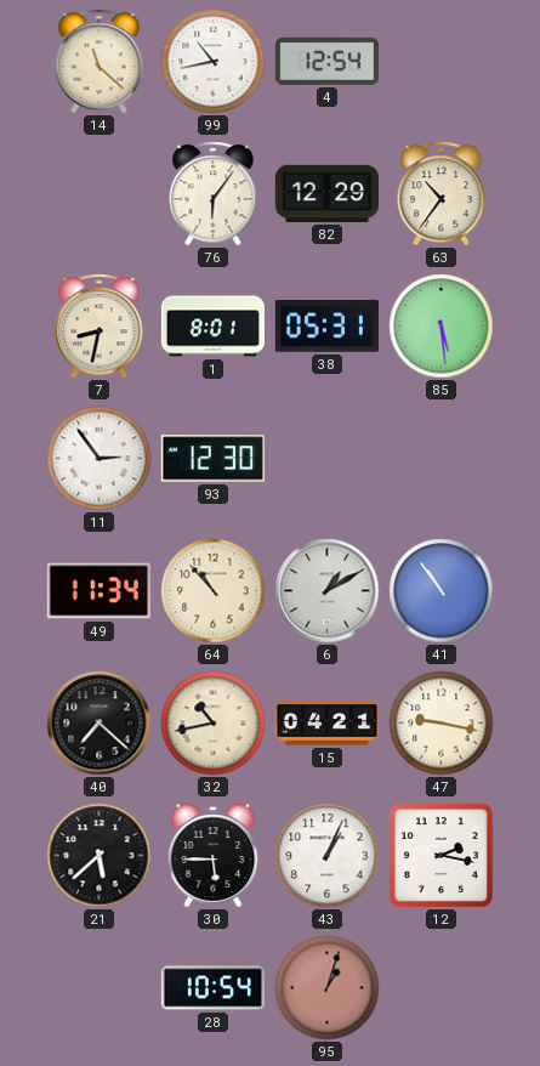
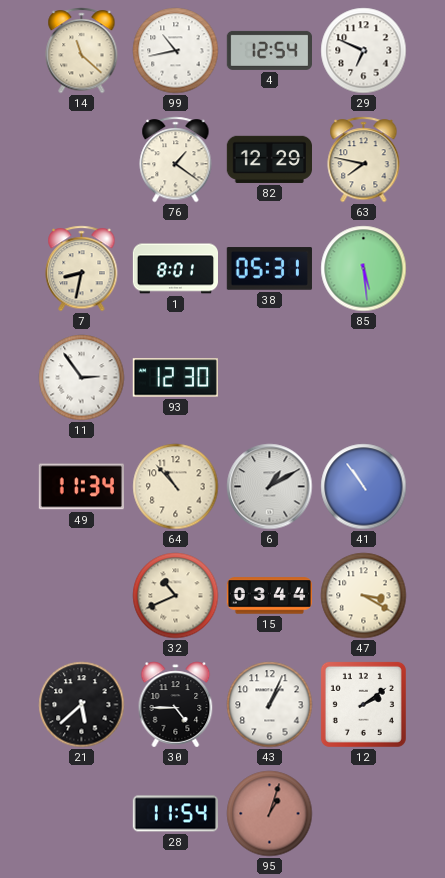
29: none -> 6:49 (364, 51)
76: 6:06 -> 1:21 (176, 160)
63: 10:36 -> 7:47 (364, 160)
40: 7:22 -> none (100, 724)
32: 10:43 -> 10:41 (176, 596)
15: 04:21 -> 03:44 (269, 596)
47: 9:17 -> 3:20 (364, 596)
30: 5:45 -> 4:45 (176, 705)
12: 2:17 -> 2:09 (363, 704)
28: 10:54 -> 11:54 (175, 814)
